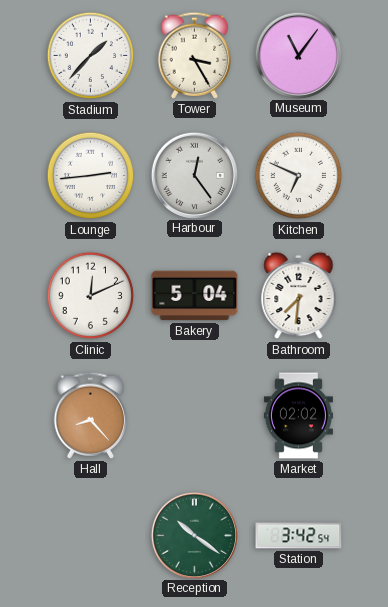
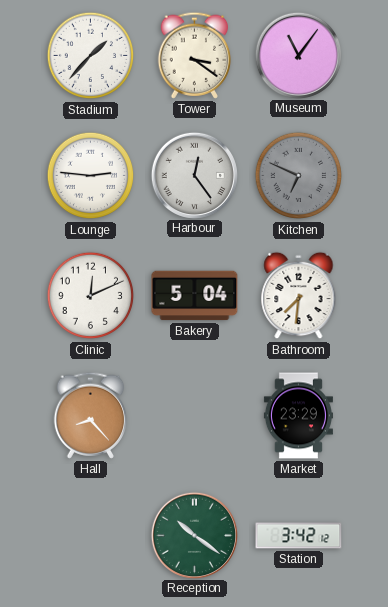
Tower: 3:25 -> 3:21 (195, 55)
Lounge: 2:44 -> 2:46 (91, 176)
Kitchen dial: white -> grey (299, 176)
Market: 02:02 -> 23:29 (298, 416)
Station: 3:42:54 -> 3:42:12 (299, 536)
